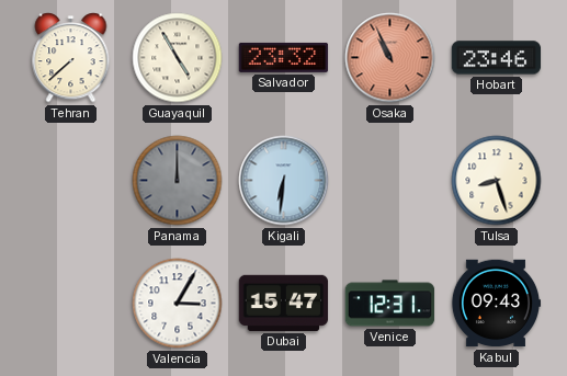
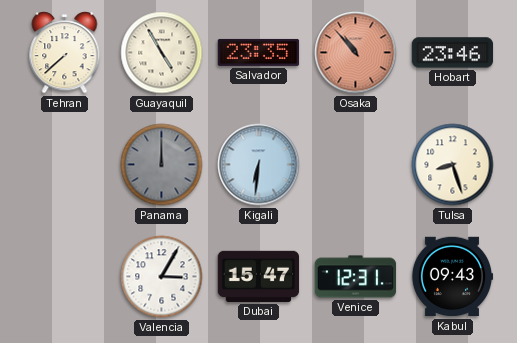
Salvador: 23:32 -> 23:35 (259, 52)
Osaka: 10:56 -> 10:53 (356, 53)
